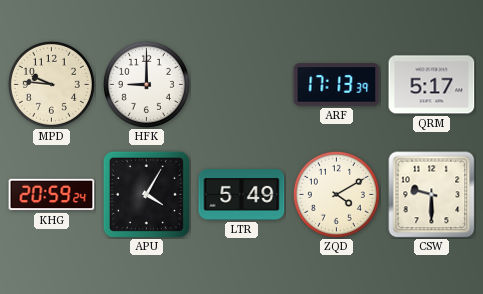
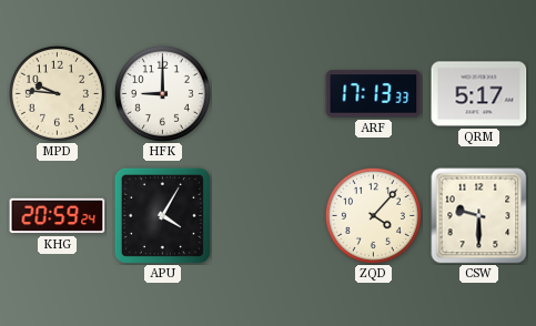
ARF: 17:13:39 -> 17:13:33 (374, 94)
LTR: 5:49 -> none (242, 195)
ZQD: 4:10 -> 4:07 (373, 215)
